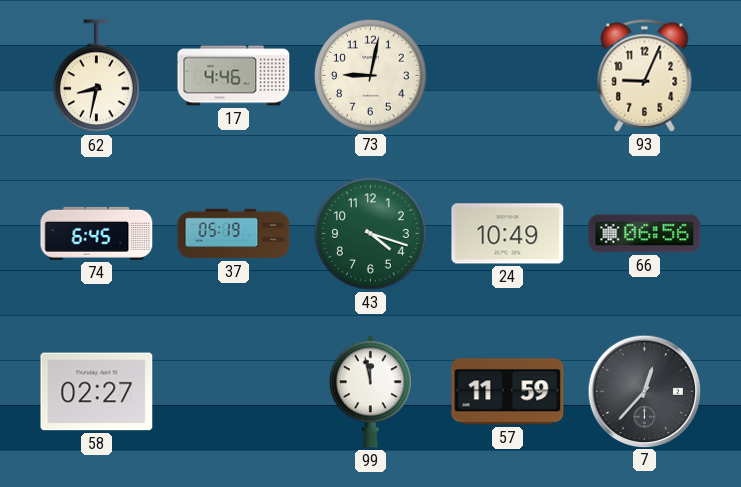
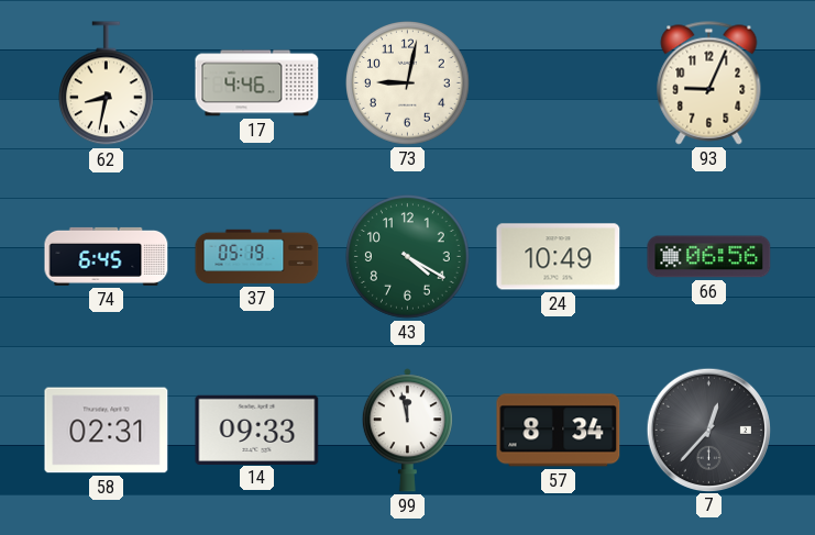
43: 4:18 -> 4:20 (408, 257)
58: 02:27 -> 02:31 (107, 431)
14: none -> 09:33 (257, 430)
57: 11:59 -> 8:34 (559, 431)
